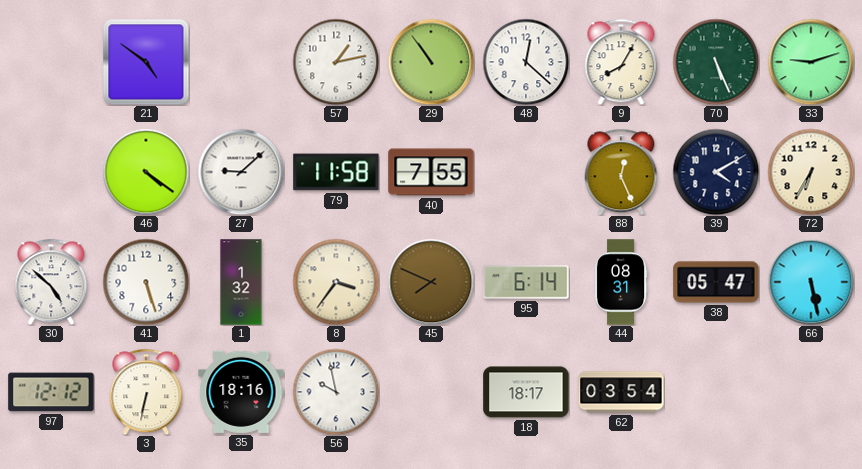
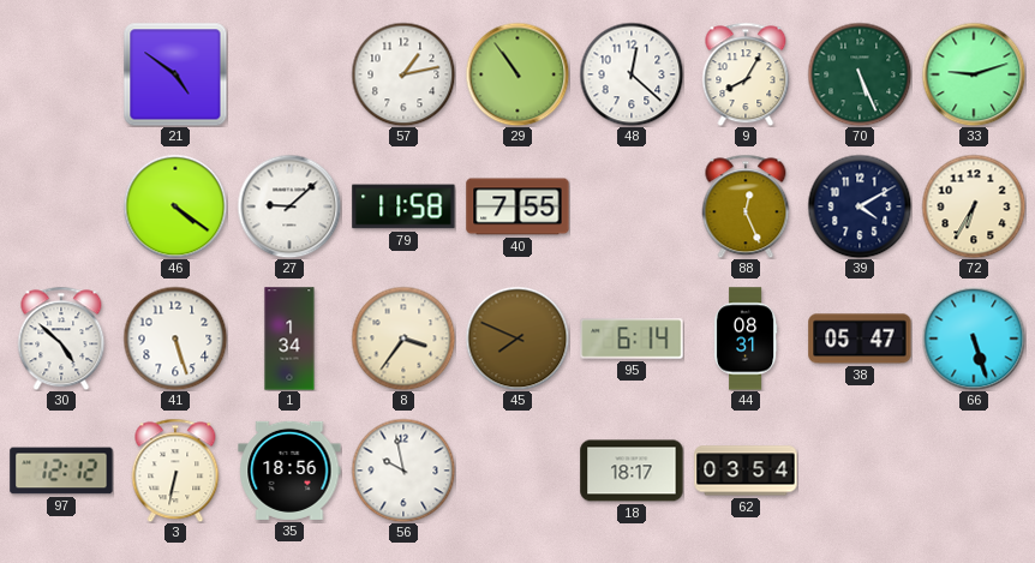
1: 1:32 -> 1:34 (289, 339)
66: 5:28 -> 5:27 (974, 339)
35: 18:16 -> 18:56 (289, 471)
